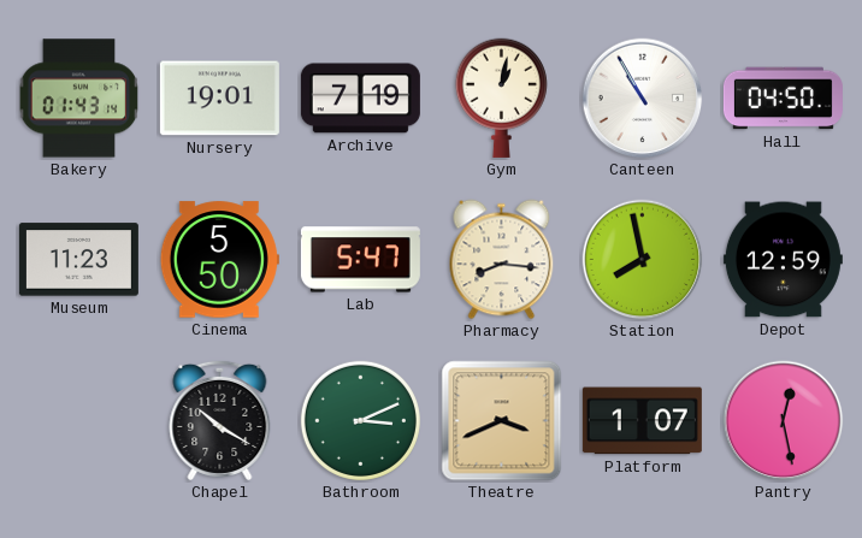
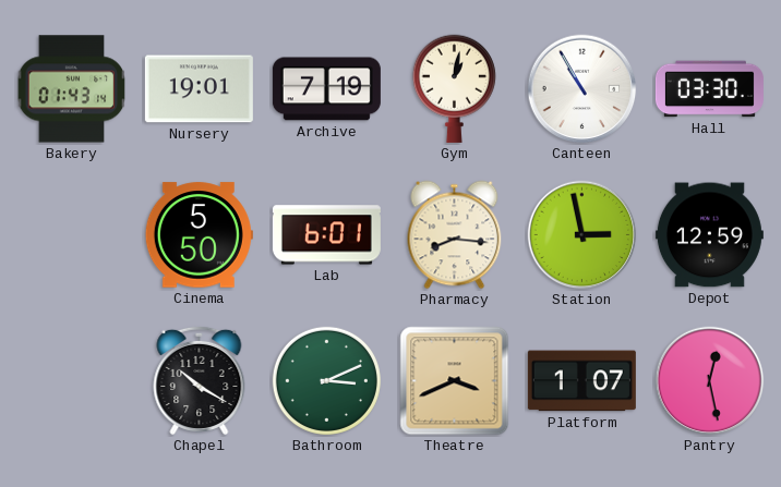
Hall: 04:50 -> 03:30 (709, 89)
Museum: 11:23 -> none (78, 260)
Lab: 5:47 -> 6:01 (326, 235)
Station: 7:58 -> 2:58 (582, 235)
